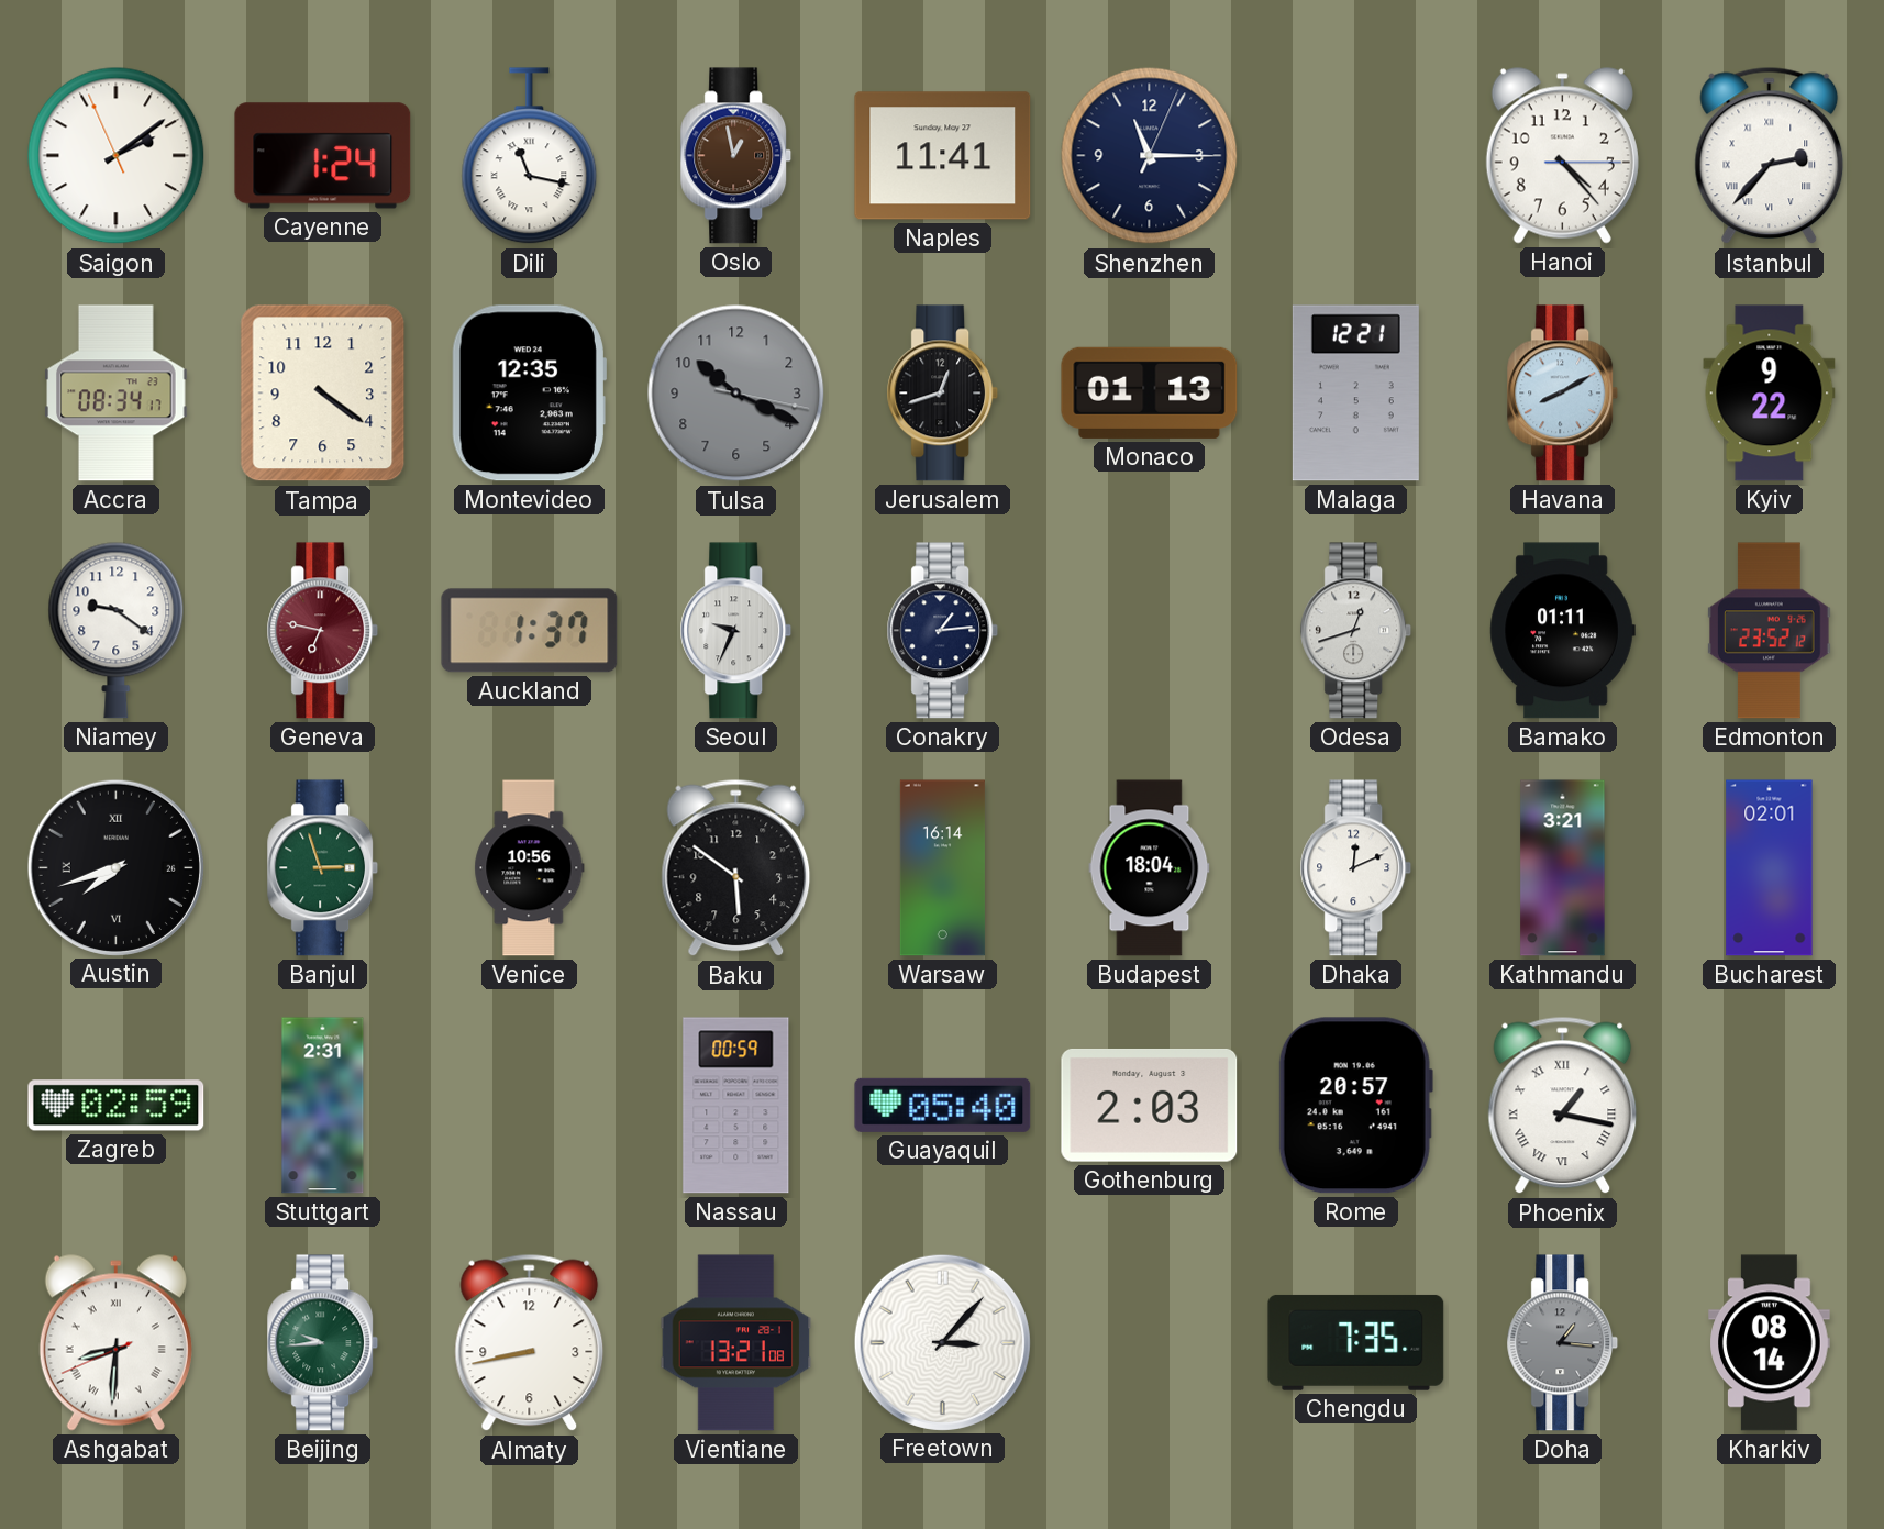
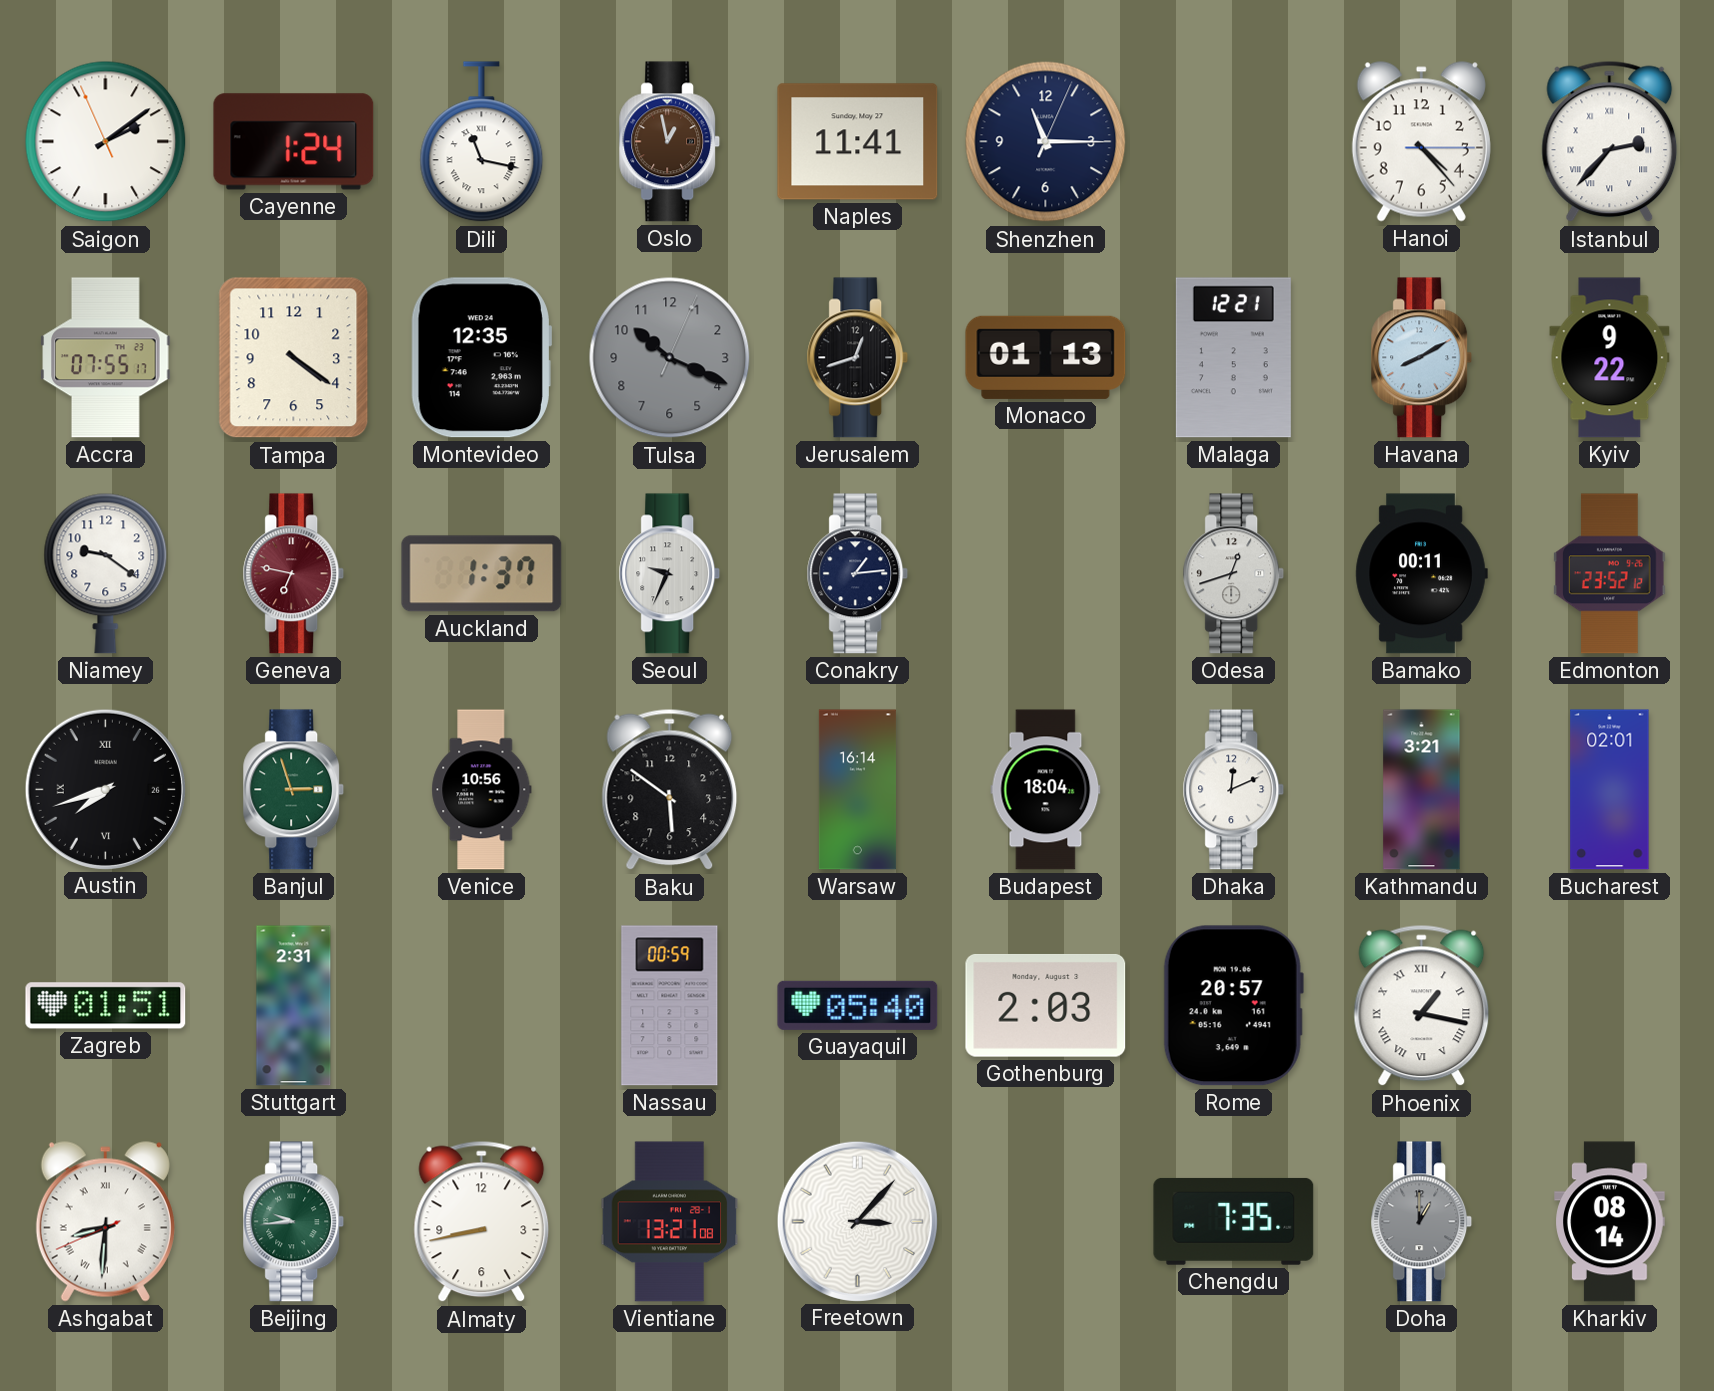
Accra: 08:34 -> 07:55 (106, 358)
Tulsa: 10:19:17 -> 10:19:04 (670, 358)
Bamako: 01:11 -> 00:11 (1421, 574)
Zagreb: 02:59 -> 01:51 (106, 1006)
Doha: 1:16 -> 1:00 (1422, 1222)
